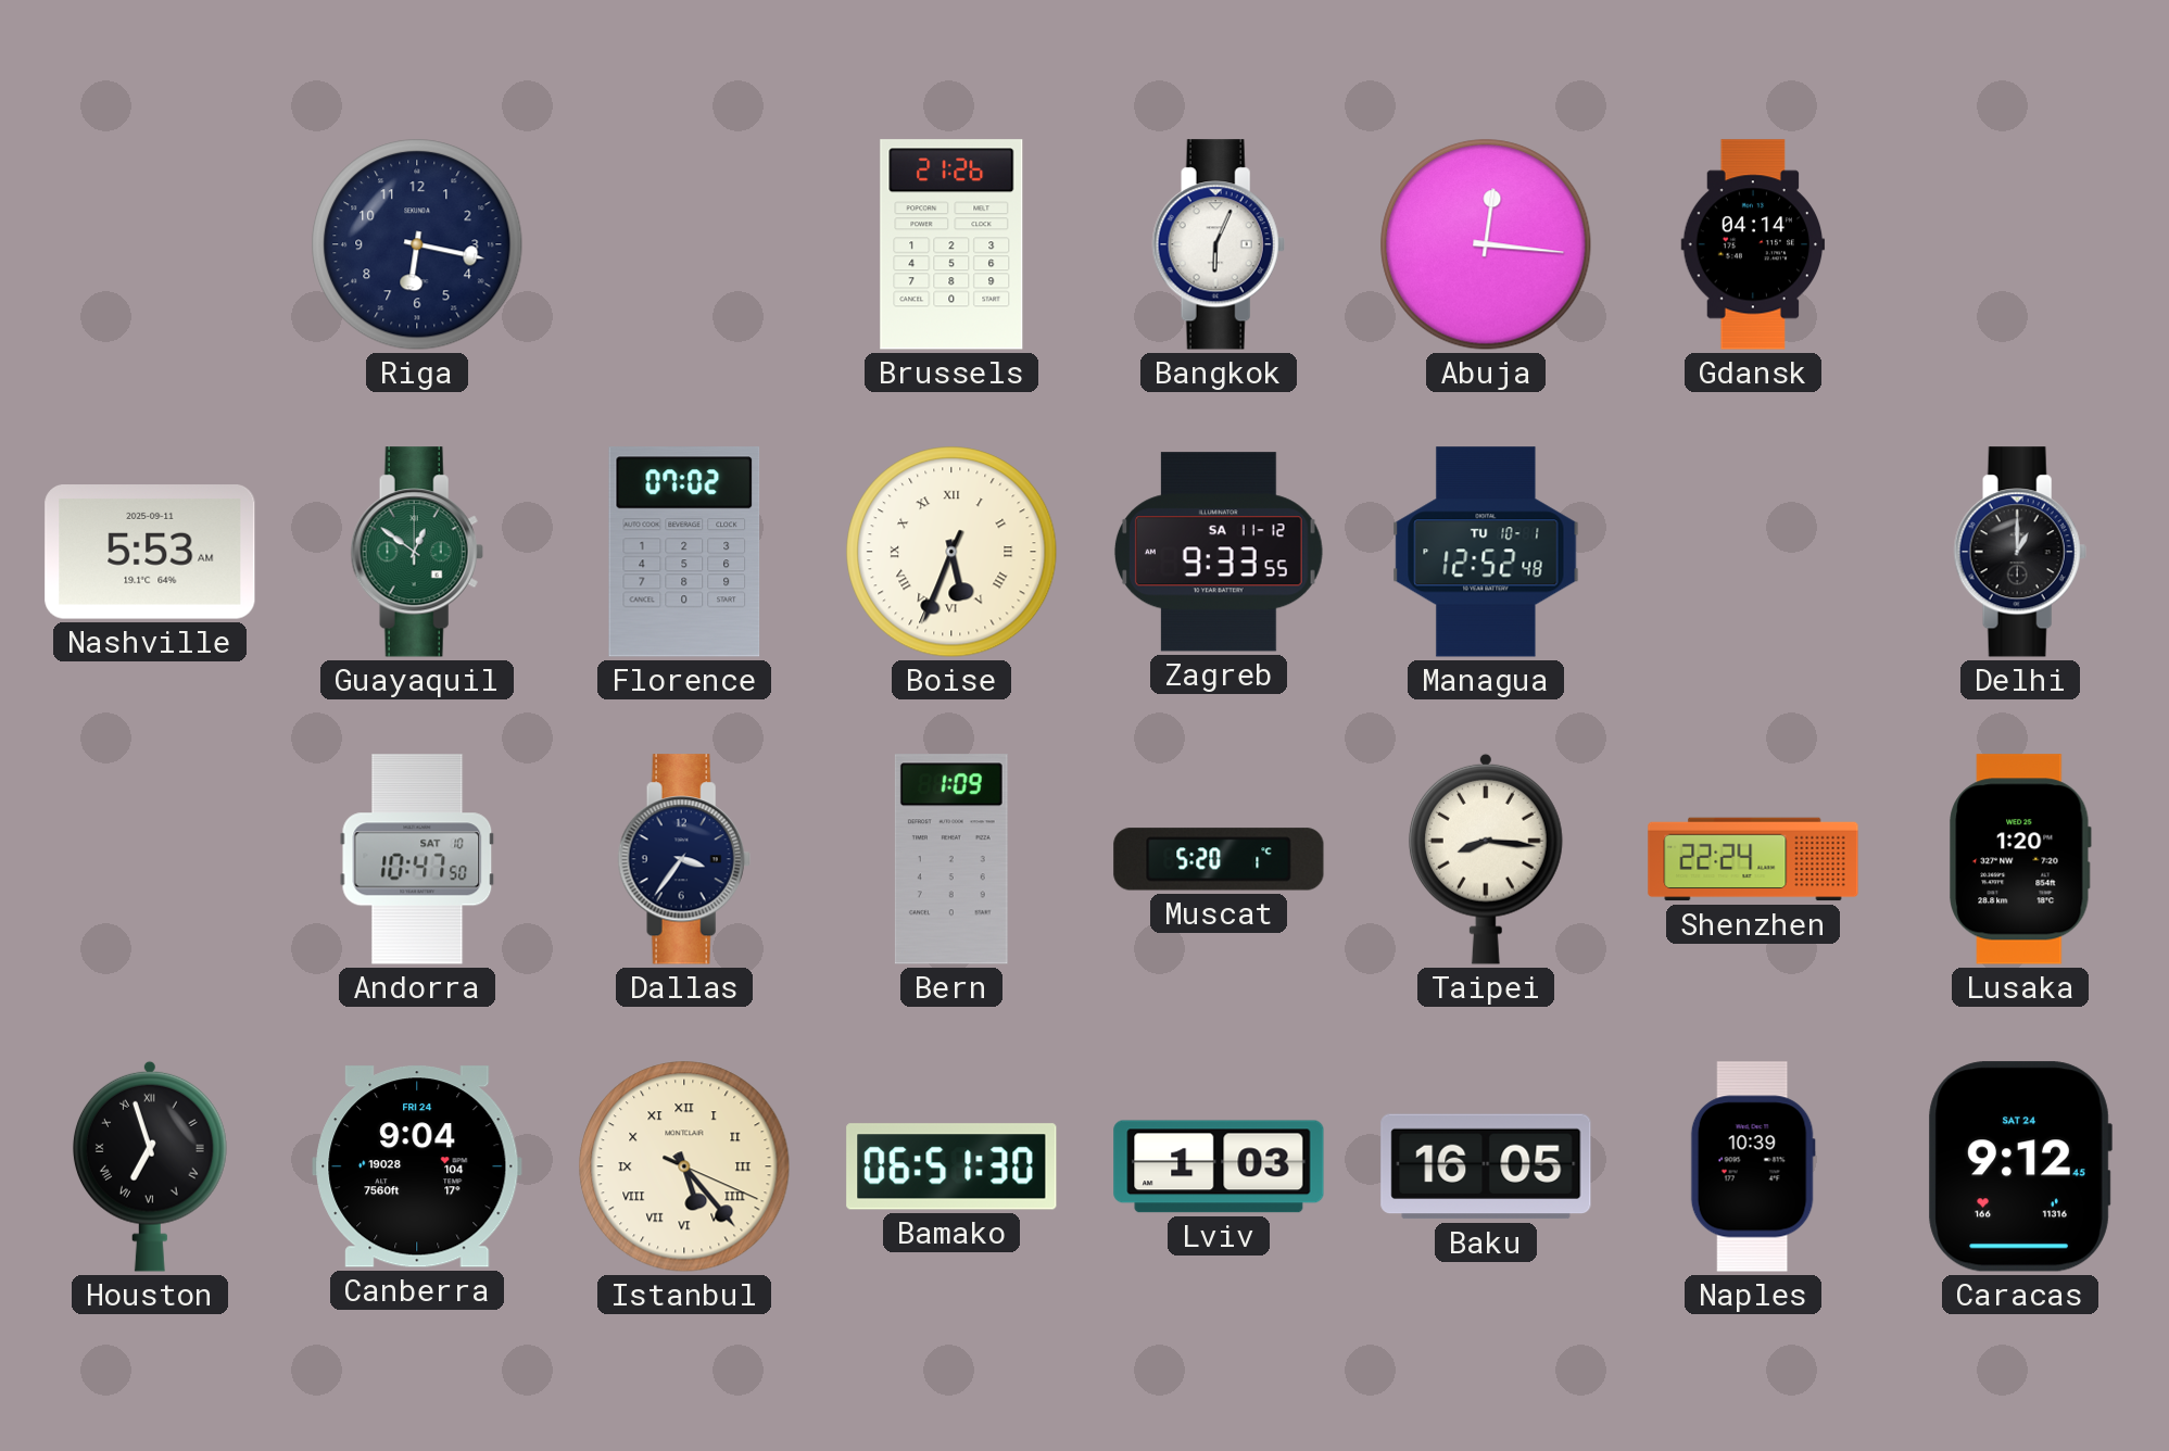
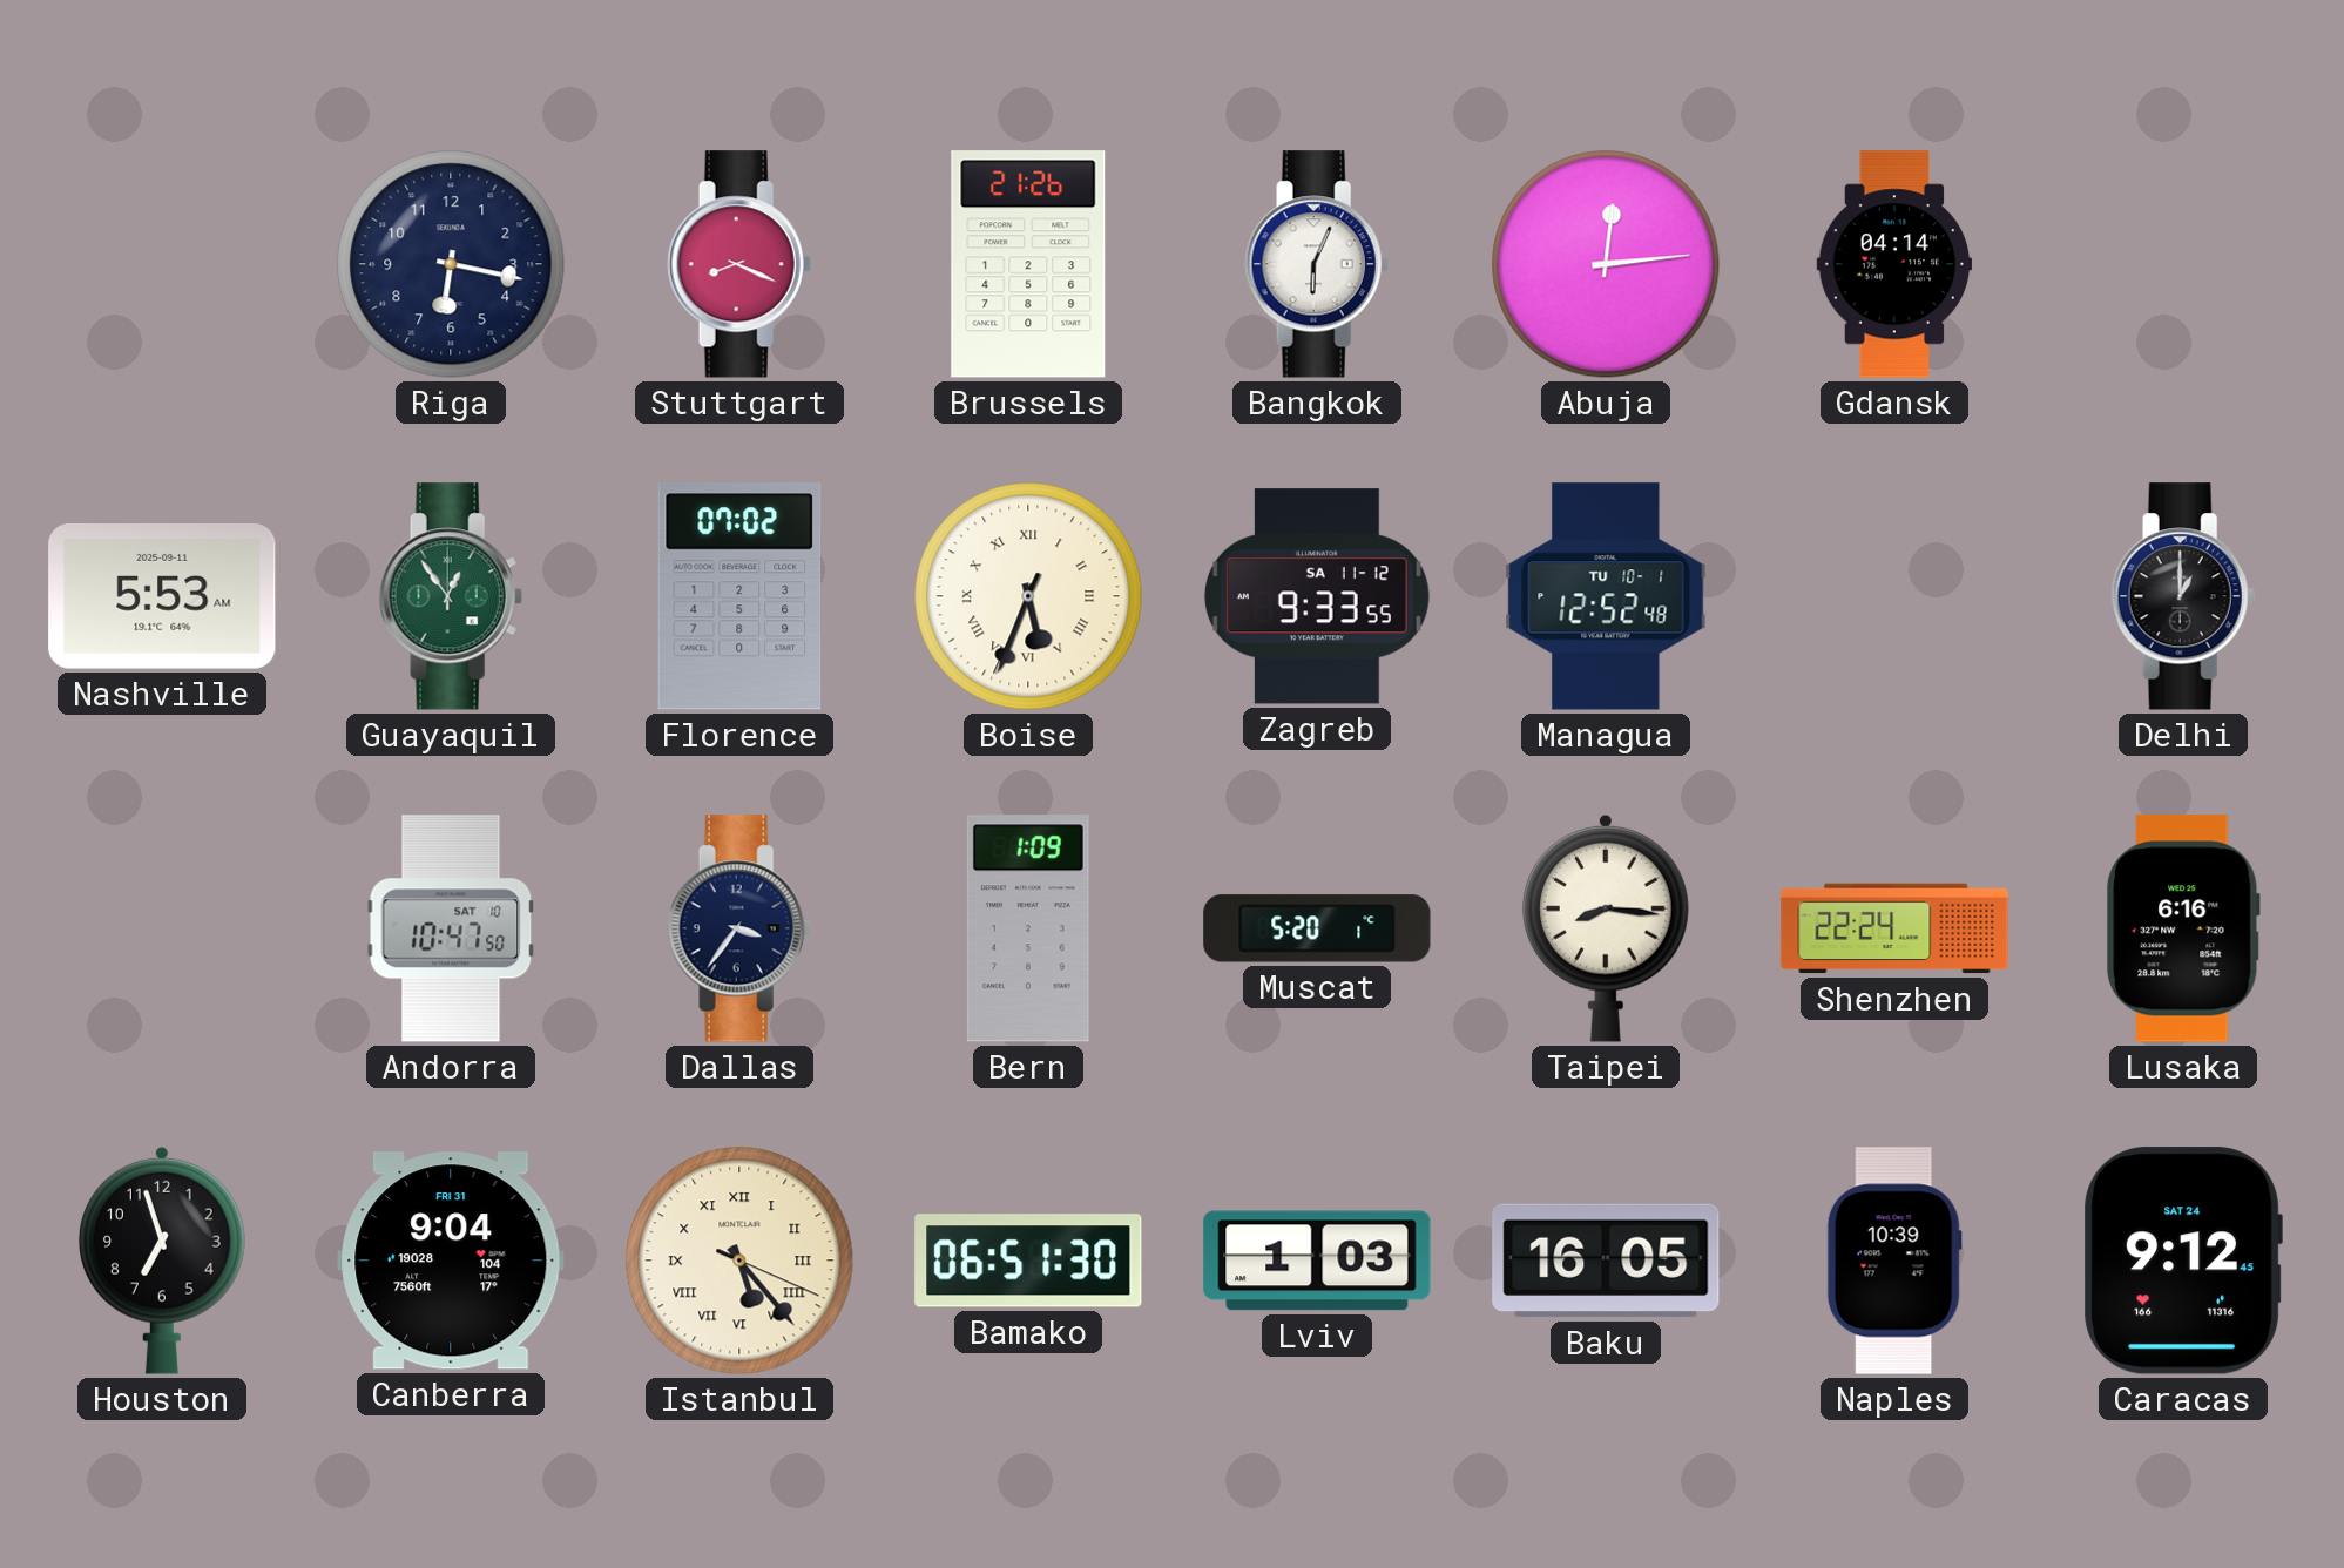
Stuttgart: none -> 8:19 (739, 264)
Abuja: 12:16 -> 12:14 (1606, 264)
Guayaquil: 12:51 -> 12:54 (451, 596)
Lusaka: 1:20 -> 6:16 (2183, 928)
Houston numerals: Roman -> Arabic (162, 1261)
Canberra date: FRI 24 -> FRI 31 (451, 1261)
